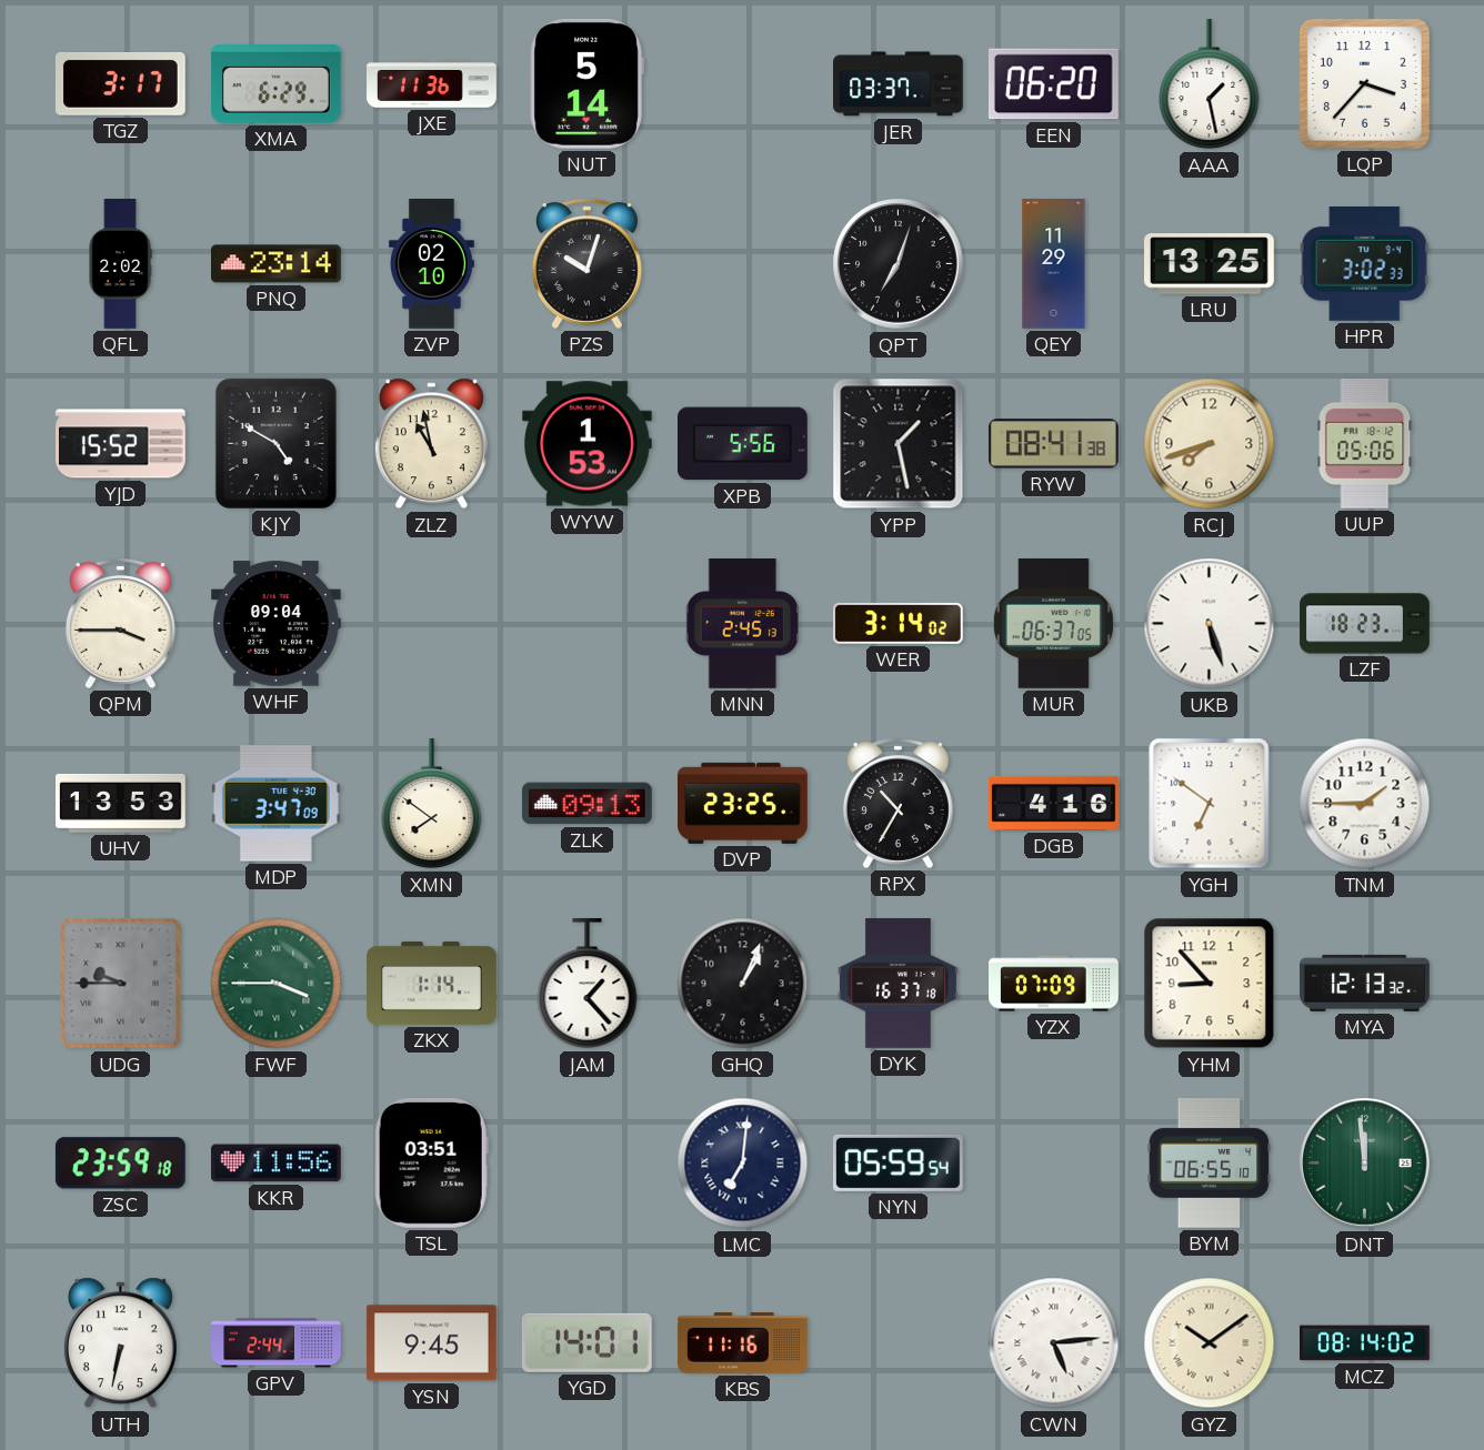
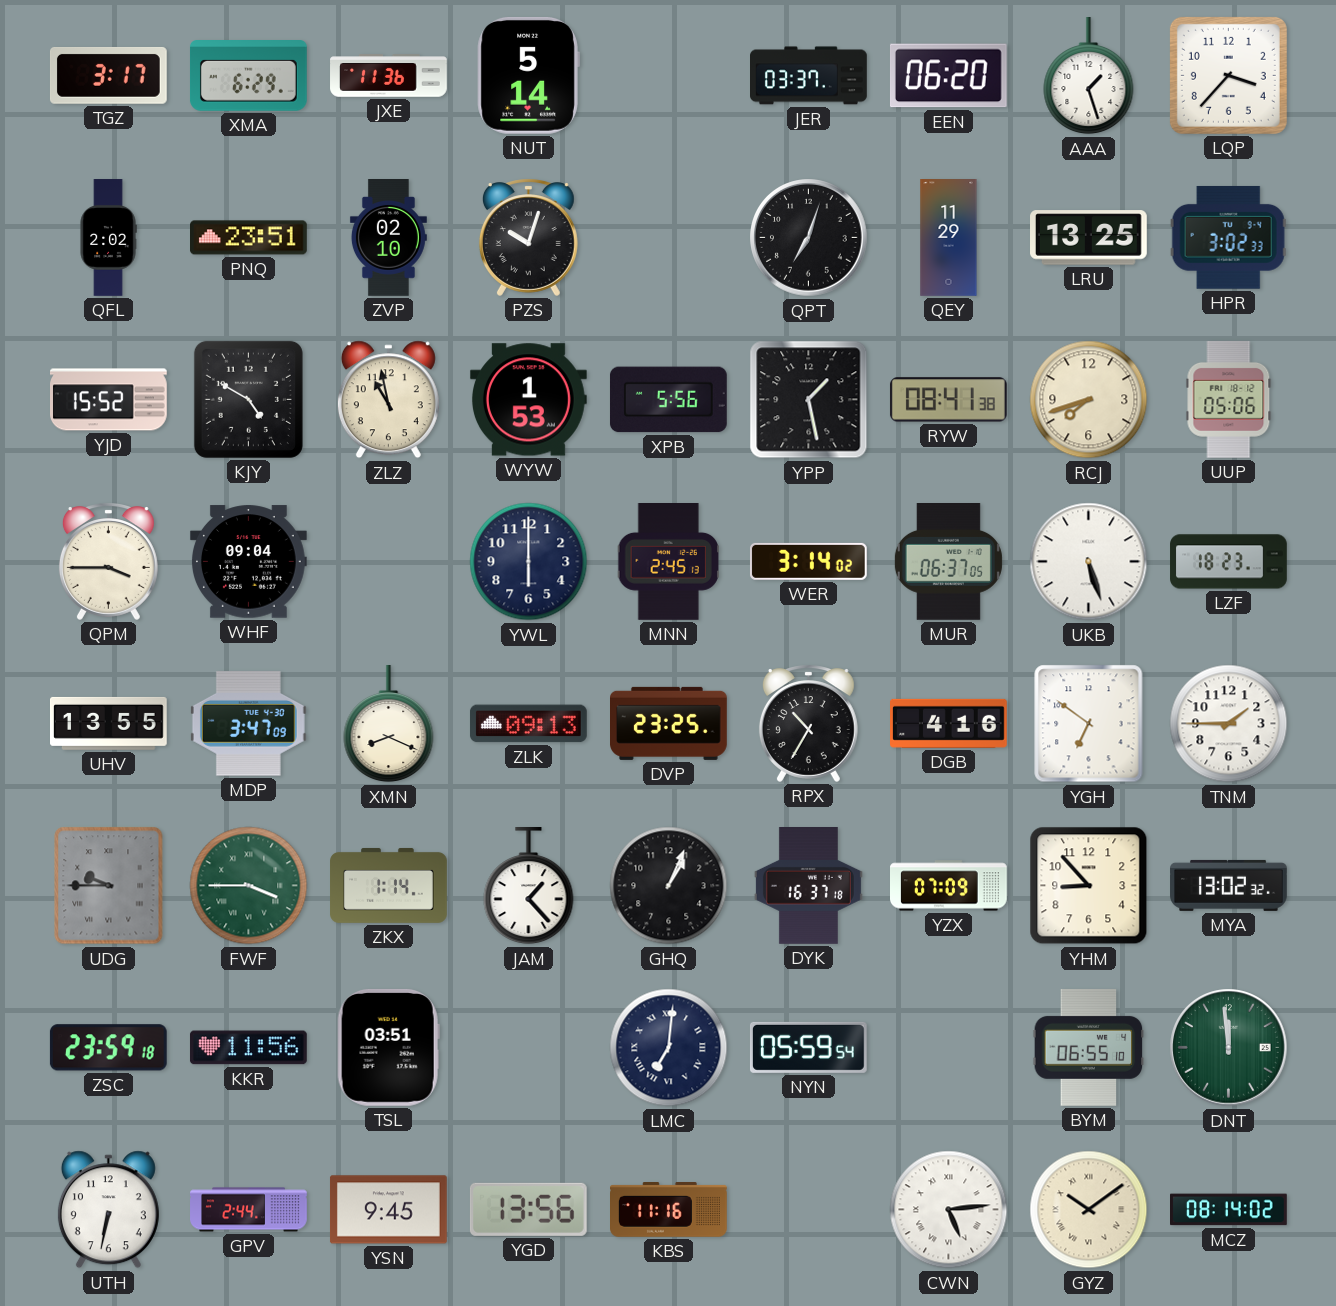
AAA: 1:28 -> 1:27 (1089, 77)
PNQ: 23:14 -> 23:51 (249, 238)
YWL: none -> 6:00 (529, 562)
UHV: 13:53 -> 13:55 (109, 723)
XMN: 7:51 -> 8:19 (389, 725)
MYA: 12:13 -> 13:02 (1229, 885)
YGD: 14:01 -> 13:56 (528, 1209)
